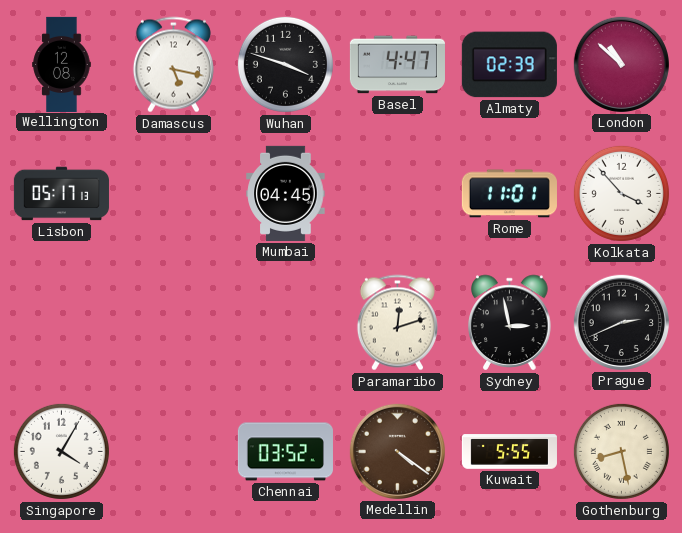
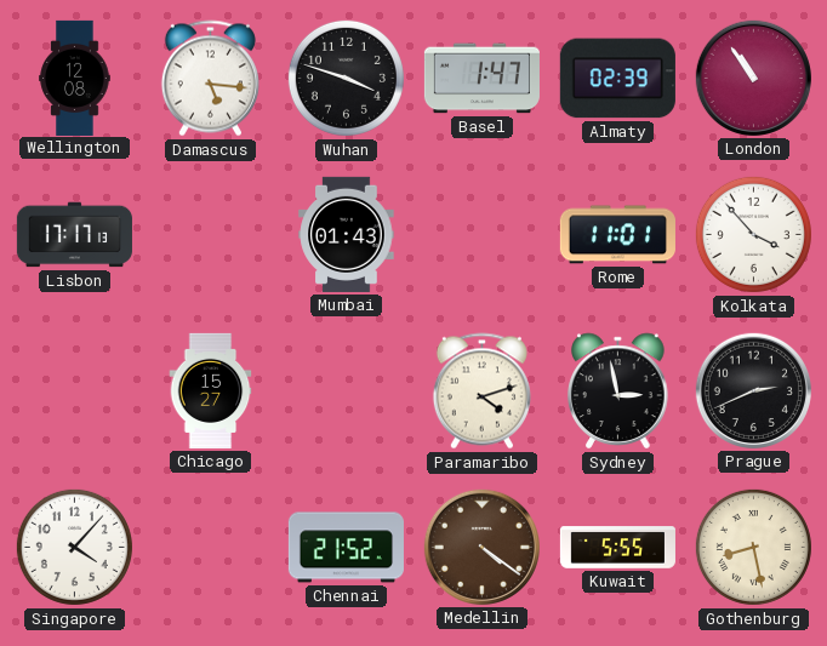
Damascus: 5:17 -> 5:16 (210, 79)
Basel: 4:47 -> 1:47 (481, 79)
London: 10:52 -> 10:54 (753, 78)
Lisbon: 05:17 -> 17:17 (74, 235)
Mumbai: 04:45 -> 01:43 (347, 234)
Chicago: none -> 15:27 (211, 390)
Paramaribo: 12:12 -> 4:12 (481, 391)
Singapore: 4:05 -> 4:07 (74, 547)
Chennai: 03:52 -> 21:52 (346, 548)
